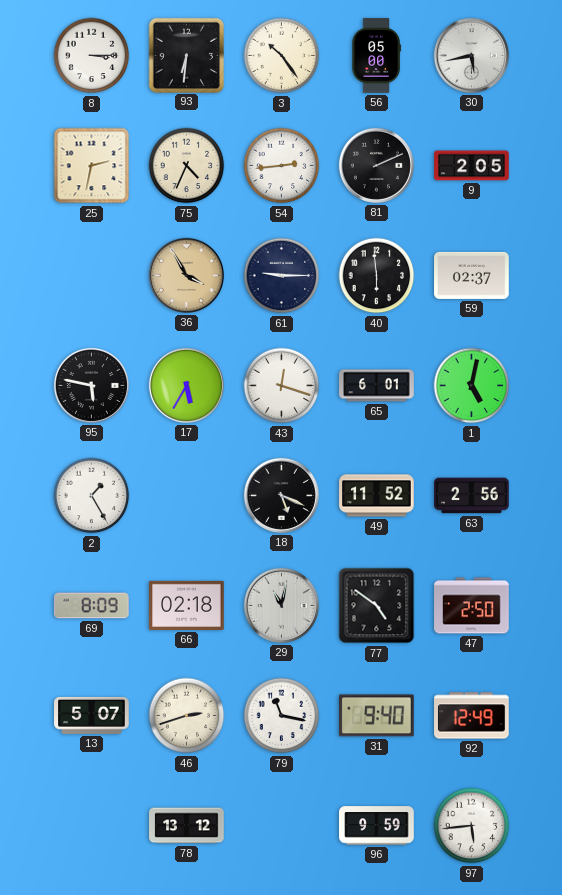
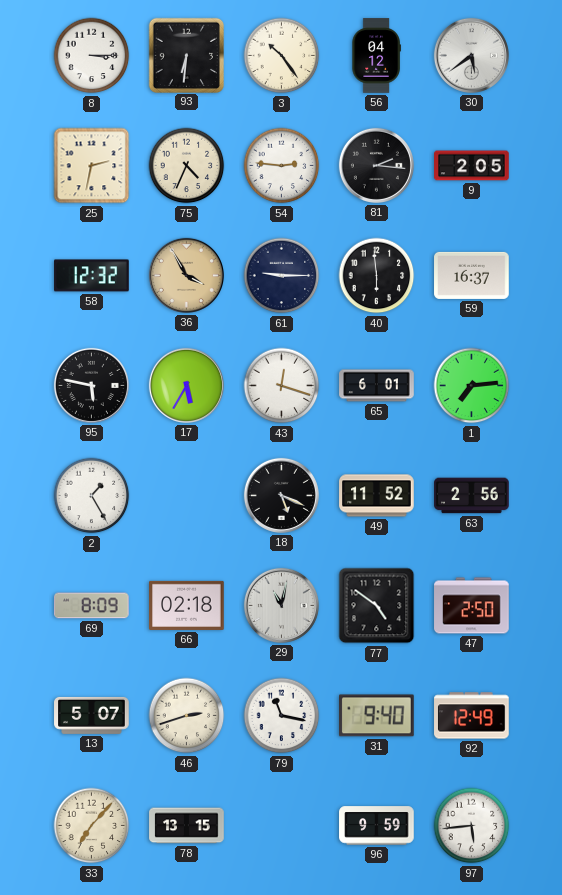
56: 05:00 -> 04:12 (376, 56)
30: 5:43 -> 5:39 (471, 55)
54: 2:44 -> 2:46 (282, 166)
81: 2:11 -> 2:16 (376, 165)
58: none -> 12:32 (92, 276)
59: 02:37 -> 16:37 (472, 275)
1: 5:02 -> 7:14 (472, 386)
33: none -> 7:07 (92, 826)
78: 13:12 -> 13:15 (187, 826)
